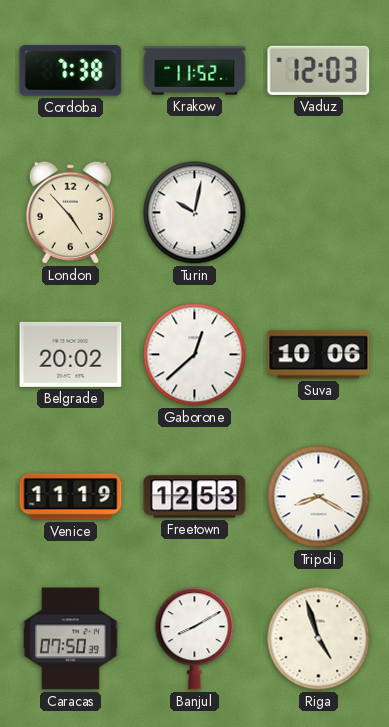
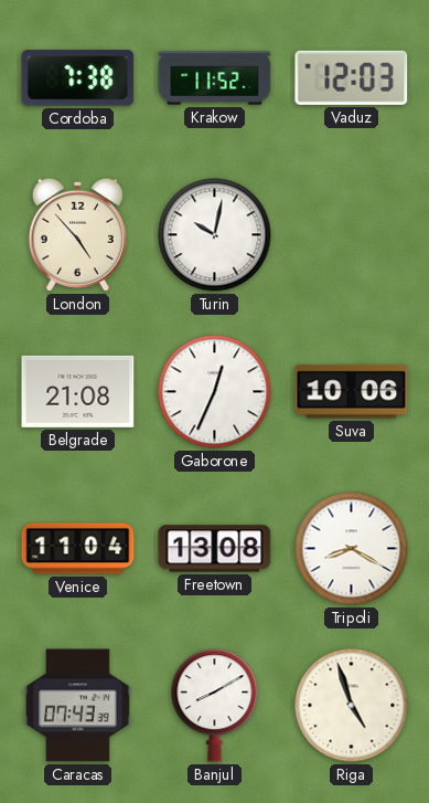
Belgrade: 20:02 -> 21:08 (78, 391)
Gaborone: 12:38 -> 12:34 (215, 392)
Venice: 11:19 -> 11:04 (78, 549)
Freetown: 12:53 -> 13:08 (215, 549)
Caracas: 07:50 -> 07:43 (78, 706)
